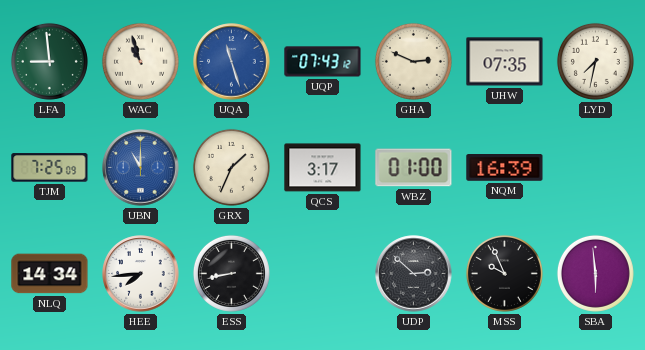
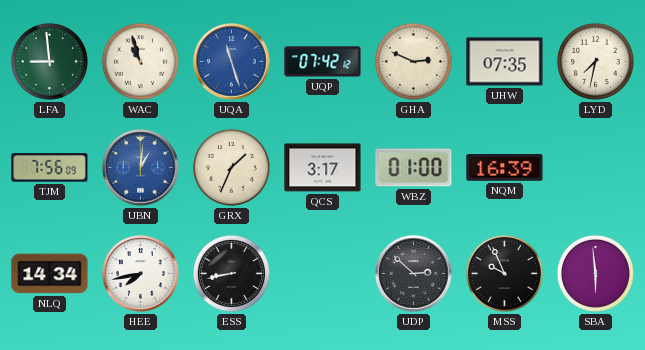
UQP: 07:43 -> 07:42 (323, 62)
TJM: 7:25 -> 7:56 (50, 168)
UBN: 11:00 -> 1:01 (141, 168)
HEE: 7:44 -> 7:43 (141, 274)
